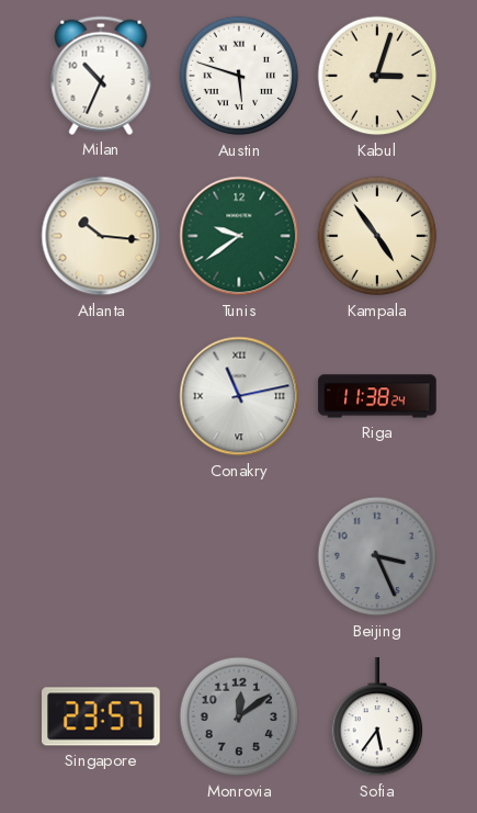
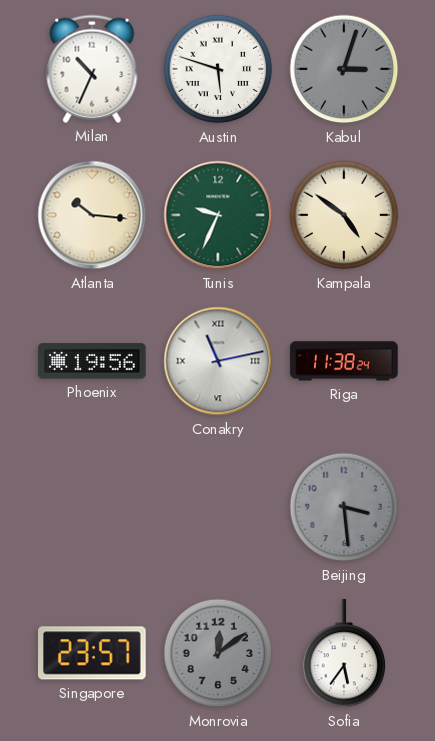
Kabul dial: cream -> grey (344, 69)
Tunis: 9:39 -> 9:34 (218, 215)
Kampala: 4:54 -> 4:51 (344, 215)
Phoenix: none -> 19:56 (92, 361)
Beijing: 3:26 -> 3:29 (344, 507)
